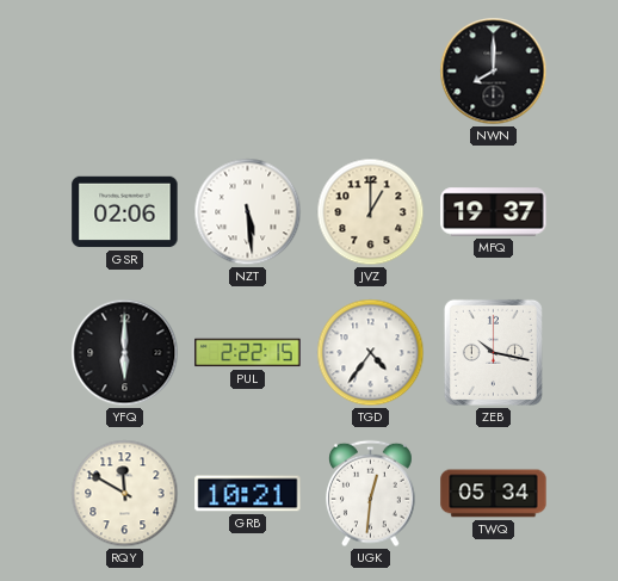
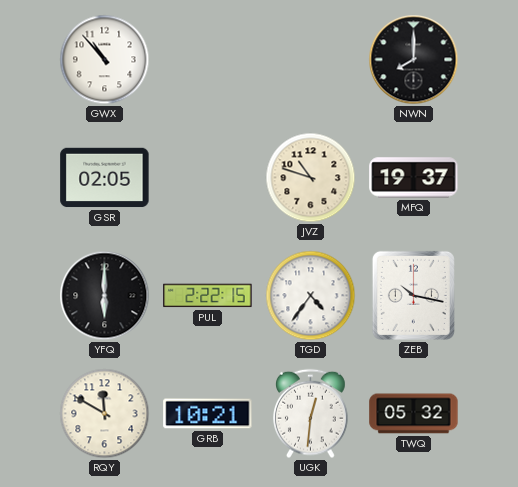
GWX: none -> 10:53 (105, 60)
GSR: 02:06 -> 02:05 (105, 178)
NZT: 5:29 -> none (248, 212)
JVZ: 1:00 -> 10:48 (311, 178)
TWQ: 05:34 -> 05:32 (414, 414)
